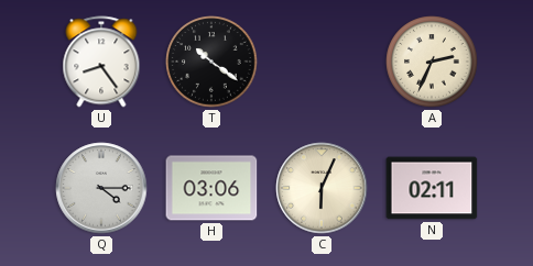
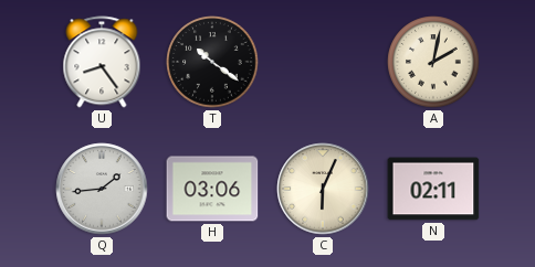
A: 2:34 -> 2:02 (433, 62)
Q: 4:15 -> 1:44 (102, 189)
